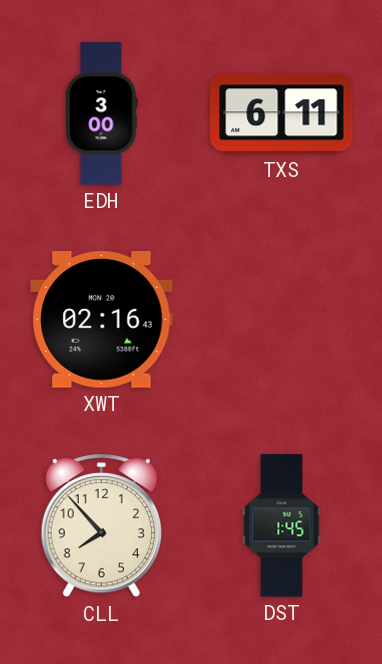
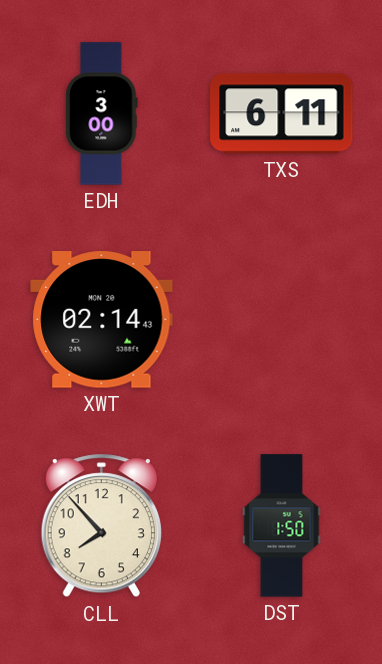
XWT: 02:16 -> 02:14 (102, 320)
DST: 1:45 -> 1:50 (282, 526)
